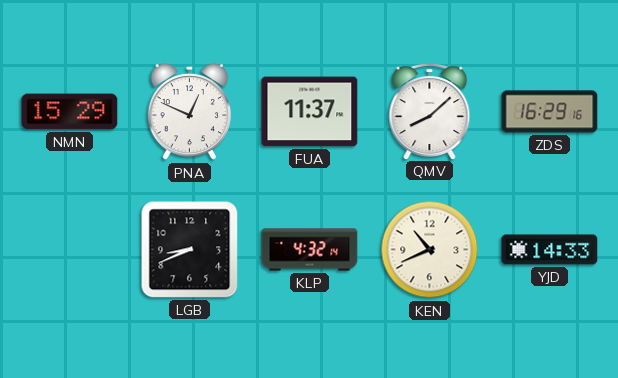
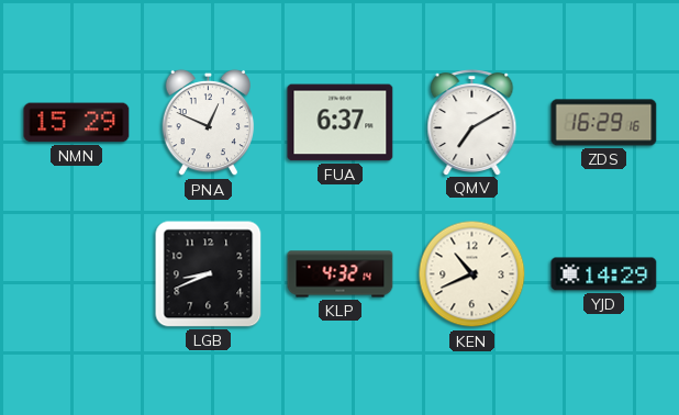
FUA: 11:37 -> 6:37 (341, 123)
QMV: 8:08 -> 7:10 (472, 123)
YJD: 14:33 -> 14:29 (604, 274)
